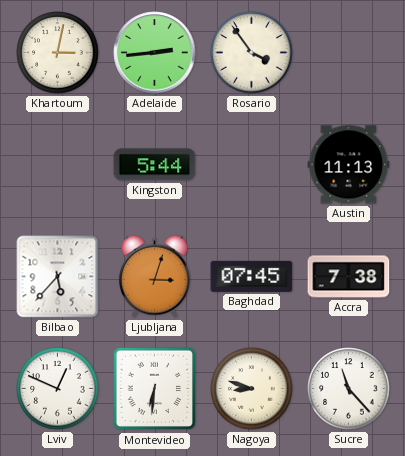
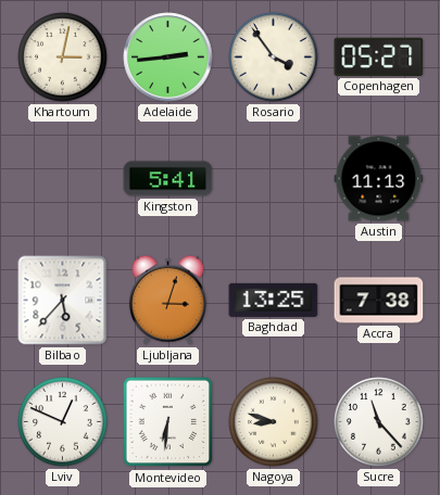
Copenhagen: none -> 05:27 (379, 56)
Kingston: 5:44 -> 5:41 (168, 179)
Baghdad: 07:45 -> 13:25 (274, 300)
